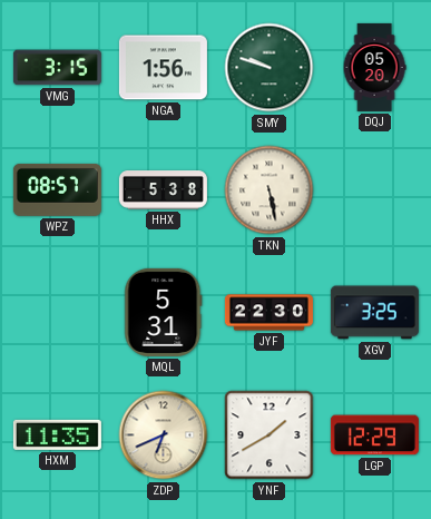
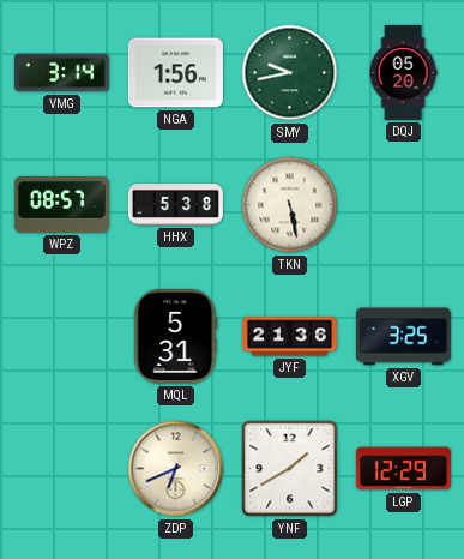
VMG: 3:15 -> 3:14 (61, 73)
SMY: 9:48 -> 9:43 (290, 73)
JYF: 22:30 -> 21:36 (289, 337)
HXM: 11:35 -> none (57, 434)
